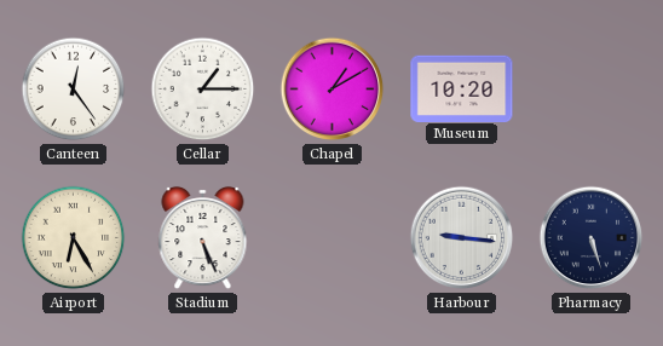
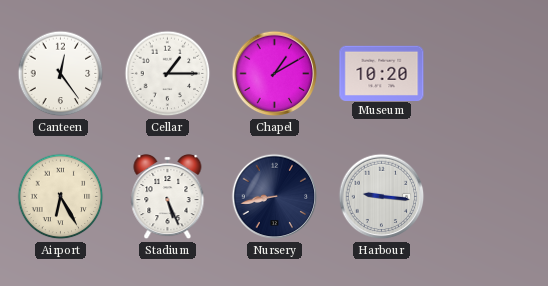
Nursery: none -> 8:43 (275, 197)
Pharmacy: 5:27 -> none (592, 238)
